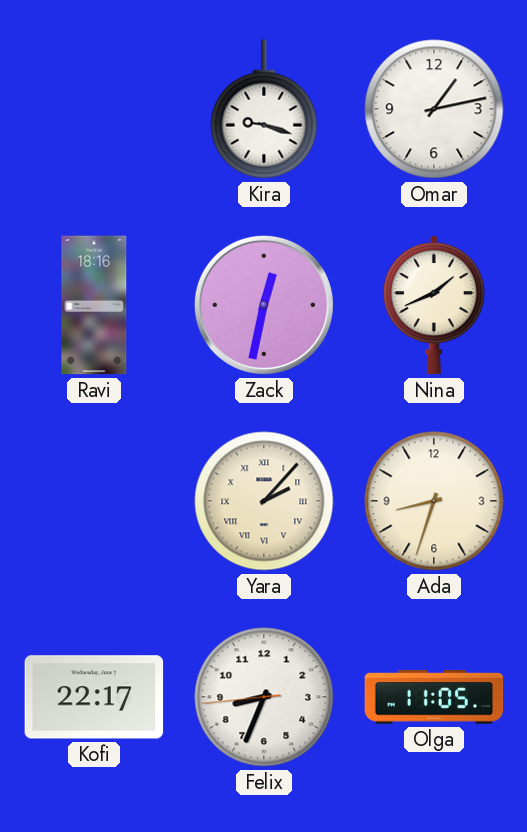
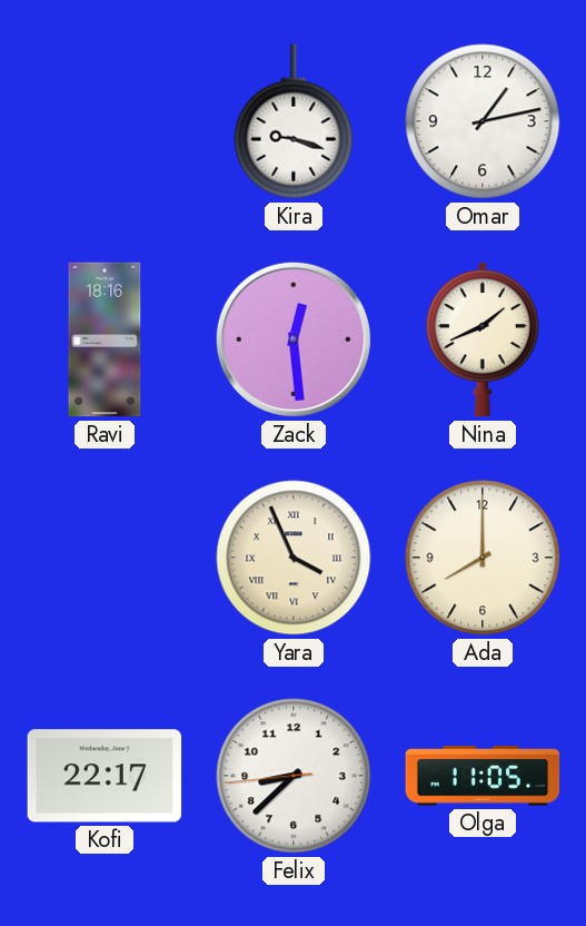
Zack: 12:32 -> 12:29 (294, 339)
Yara: 2:07 -> 3:56 (294, 558)
Ada: 8:33 -> 8:00 (483, 558)
Felix: 8:33 -> 8:37 (294, 776)
